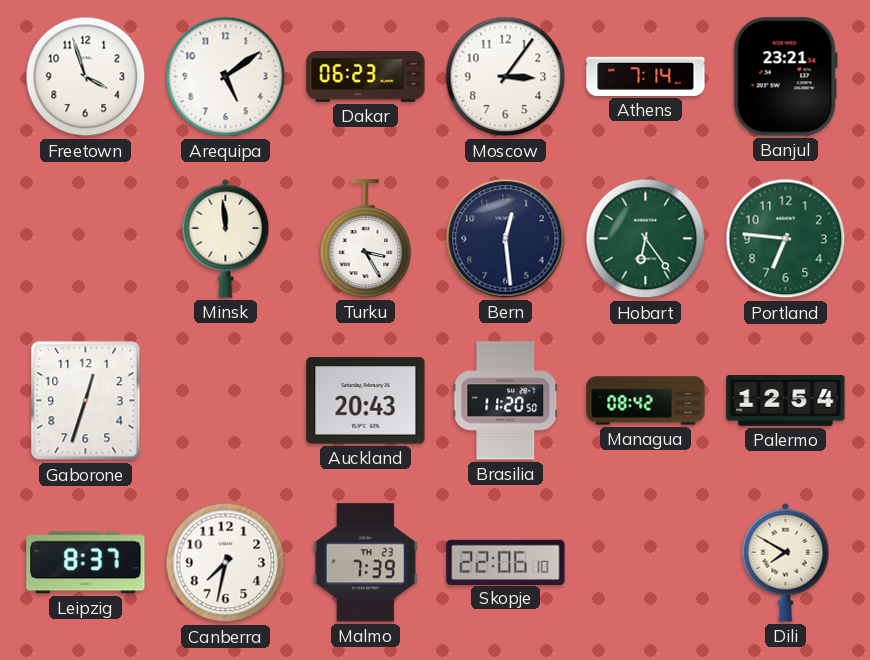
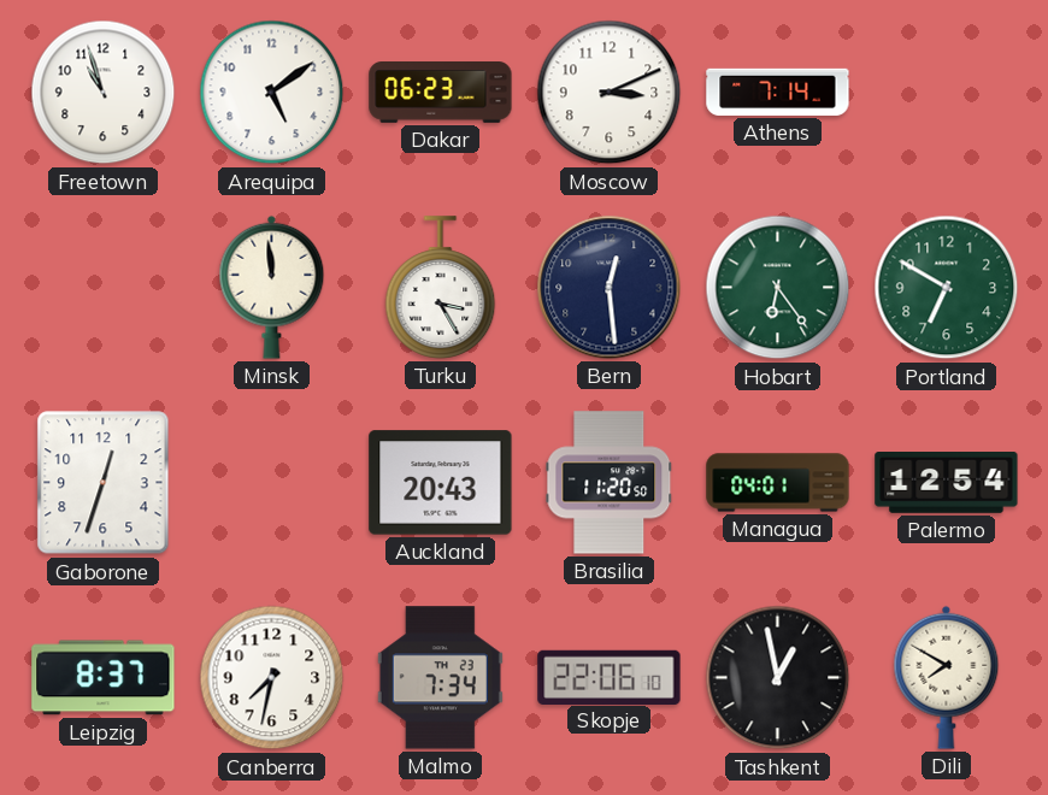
Freetown: 3:57 -> 10:57 (104, 93)
Moscow: 3:06 -> 3:11 (610, 93)
Banjul: 23:21 -> none (785, 77)
Portland: 6:46 -> 6:50 (947, 288)
Managua: 08:42 -> 04:01 (778, 483)
Malmo: 7:39 -> 7:34 (440, 678)
Tashkent: none -> 12:58 (778, 678)
